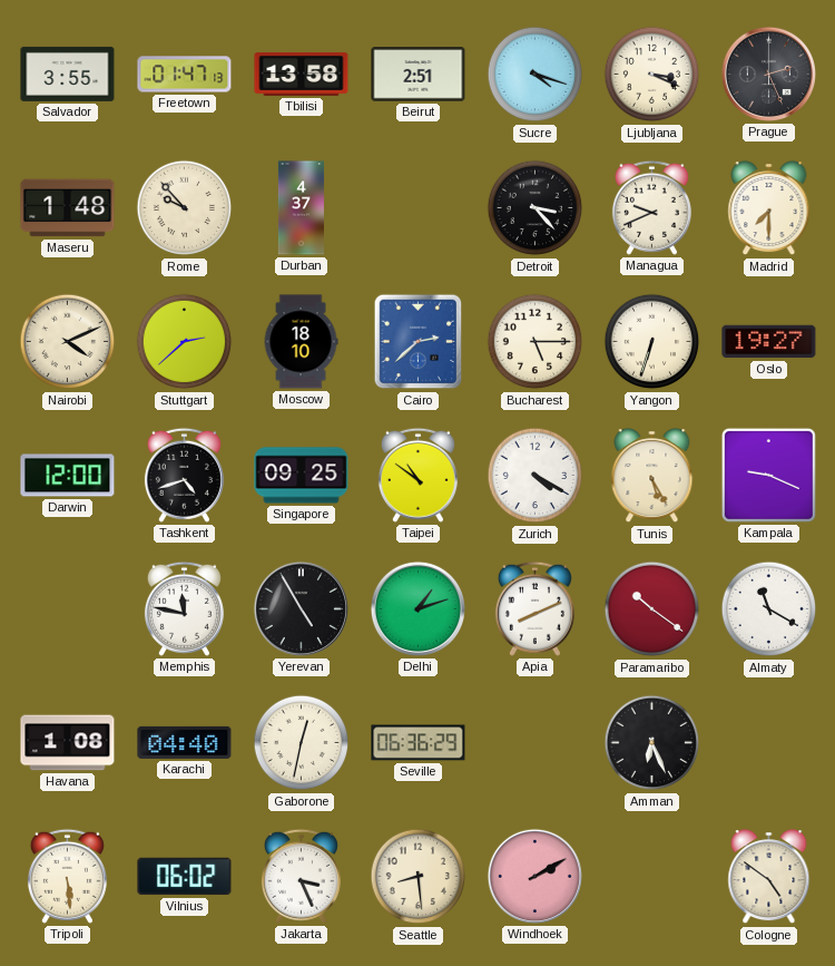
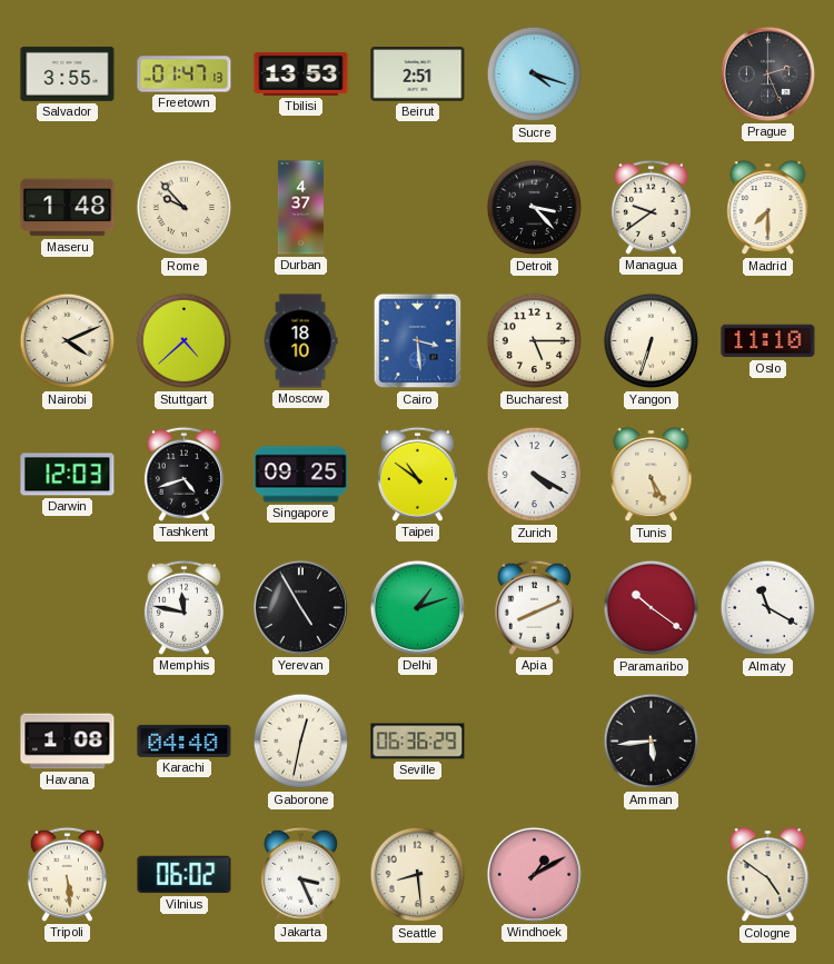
Tbilisi: 13:58 -> 13:53 (301, 73)
Ljubljana: 3:19 -> none (652, 75)
Managua: 9:41 -> 9:39 (651, 207)
Stuttgart: 2:38 -> 4:38 (185, 341)
Cairo: 2:38 -> 3:29 (418, 341)
Oslo: 19:27 -> 11:10 (768, 341)
Darwin: 12:00 -> 12:03 (68, 475)
Kampala: 9:19 -> none (768, 475)
Amman: 6:26 -> 5:44 (652, 742)
Windhoek: 2:10 -> 1:10 (534, 874)
